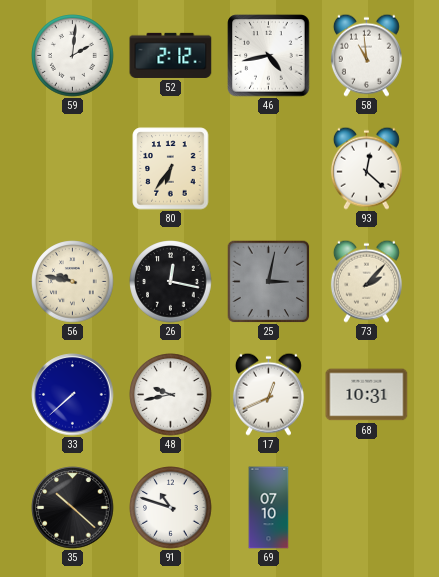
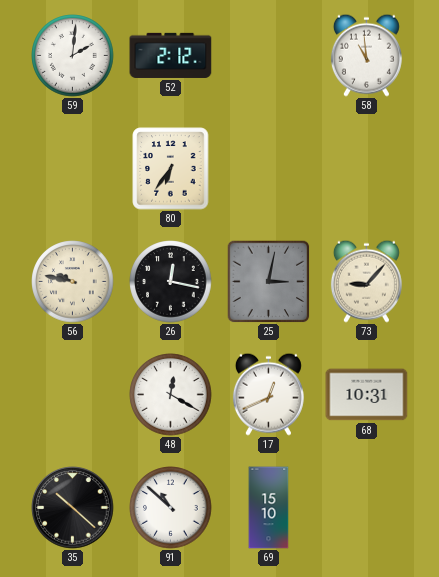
46: 4:43 -> none (269, 56)
93: 12:22 -> none (366, 168)
73: 2:07 -> 9:07 (366, 281)
33: 7:38 -> none (73, 395)
48: 9:43 -> 12:20 (171, 395)
91: 10:48 -> 10:52 (171, 508)
69: 07:10 -> 15:10 (269, 508)
